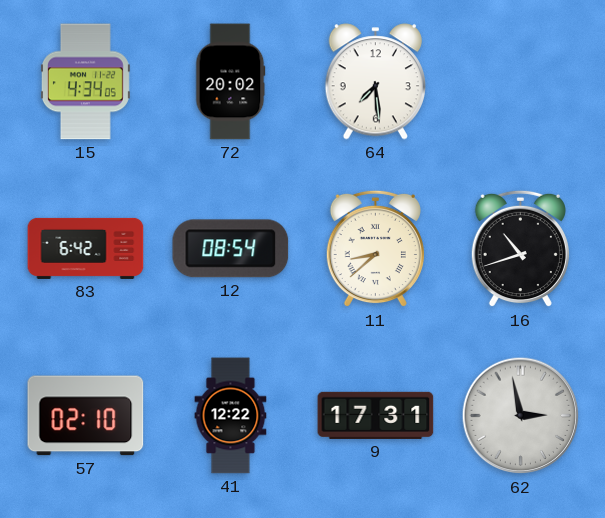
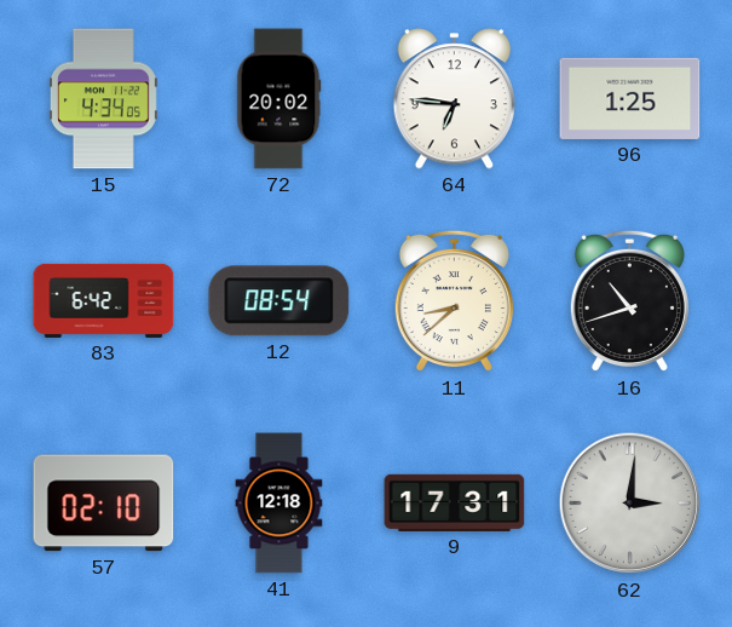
64: 7:29 -> 6:46 (454, 99)
96: none -> 1:25 (630, 98)
41: 12:22 -> 12:18 (279, 504)
62: 2:58 -> 3:01 (630, 504)
